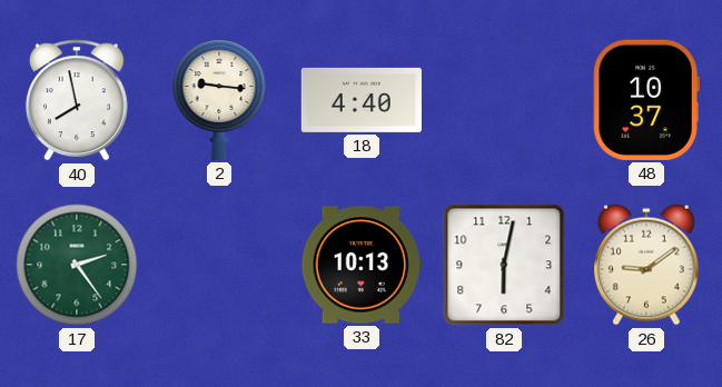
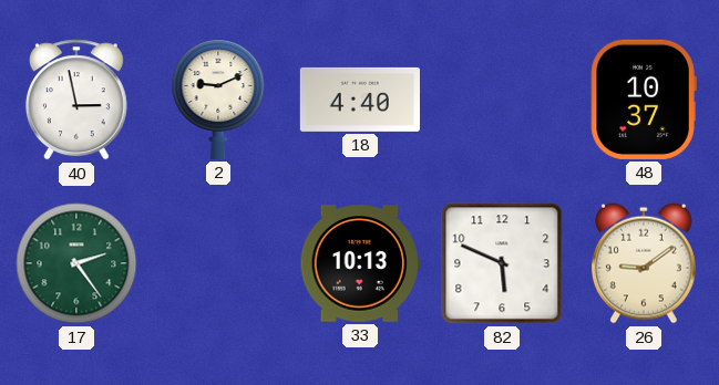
40: 7:58 -> 2:58 (76, 100)
2: 9:16 -> 9:11 (218, 100)
82: 6:02 -> 5:49 (502, 263)
